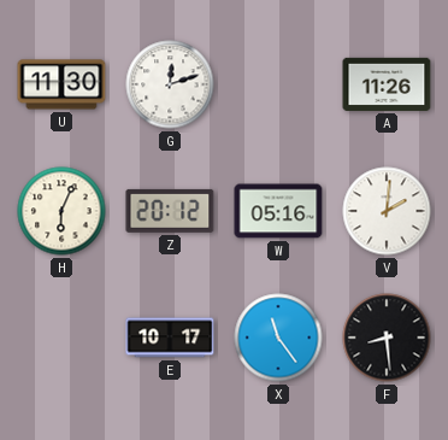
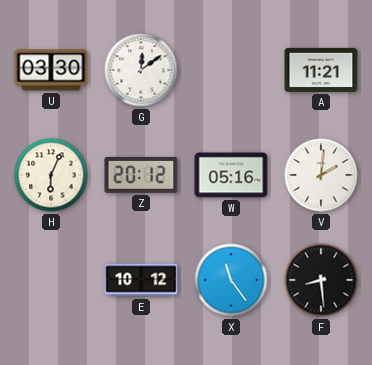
U: 11:30 -> 03:30 (51, 70)
G: 12:12 -> 12:09 (141, 70)
A: 11:26 -> 11:21 (321, 70)
E: 10:17 -> 10:12 (141, 280)
